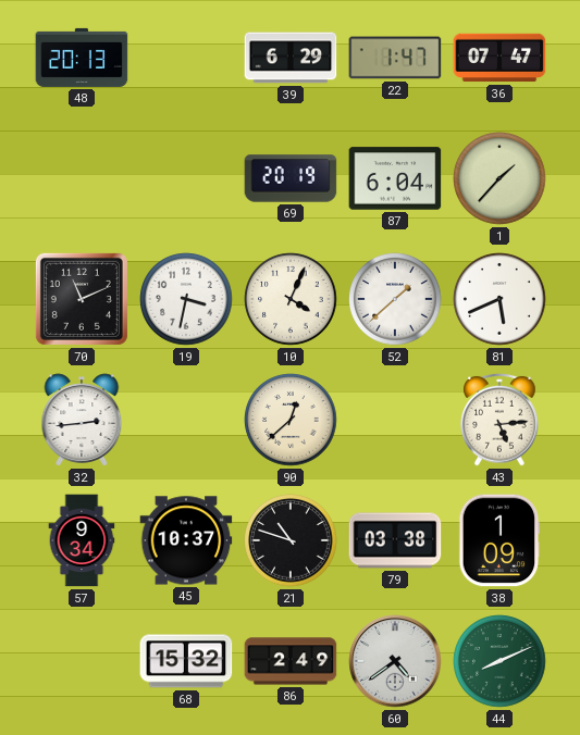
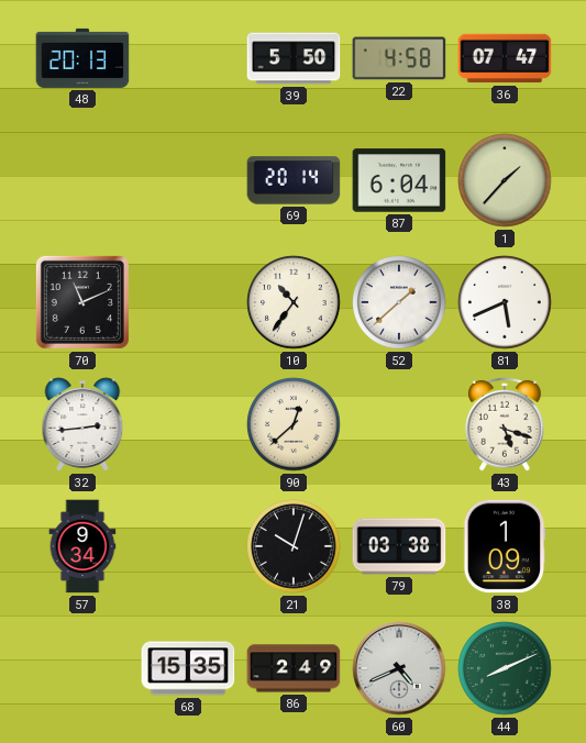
39: 6:29 -> 5:50 (294, 58)
22: 1:47 -> 4:58 (399, 58)
69: 20:19 -> 20:14 (294, 180)
19: 3:32 -> none (186, 299)
10: 4:04 -> 10:36 (294, 302)
43: 5:14 -> 5:18 (505, 424)
45: 10:37 -> none (186, 540)
21: 10:48 -> 10:03 (294, 546)
68: 15:32 -> 15:35 (188, 668)
60: 4:39 -> 4:41 (399, 668)
